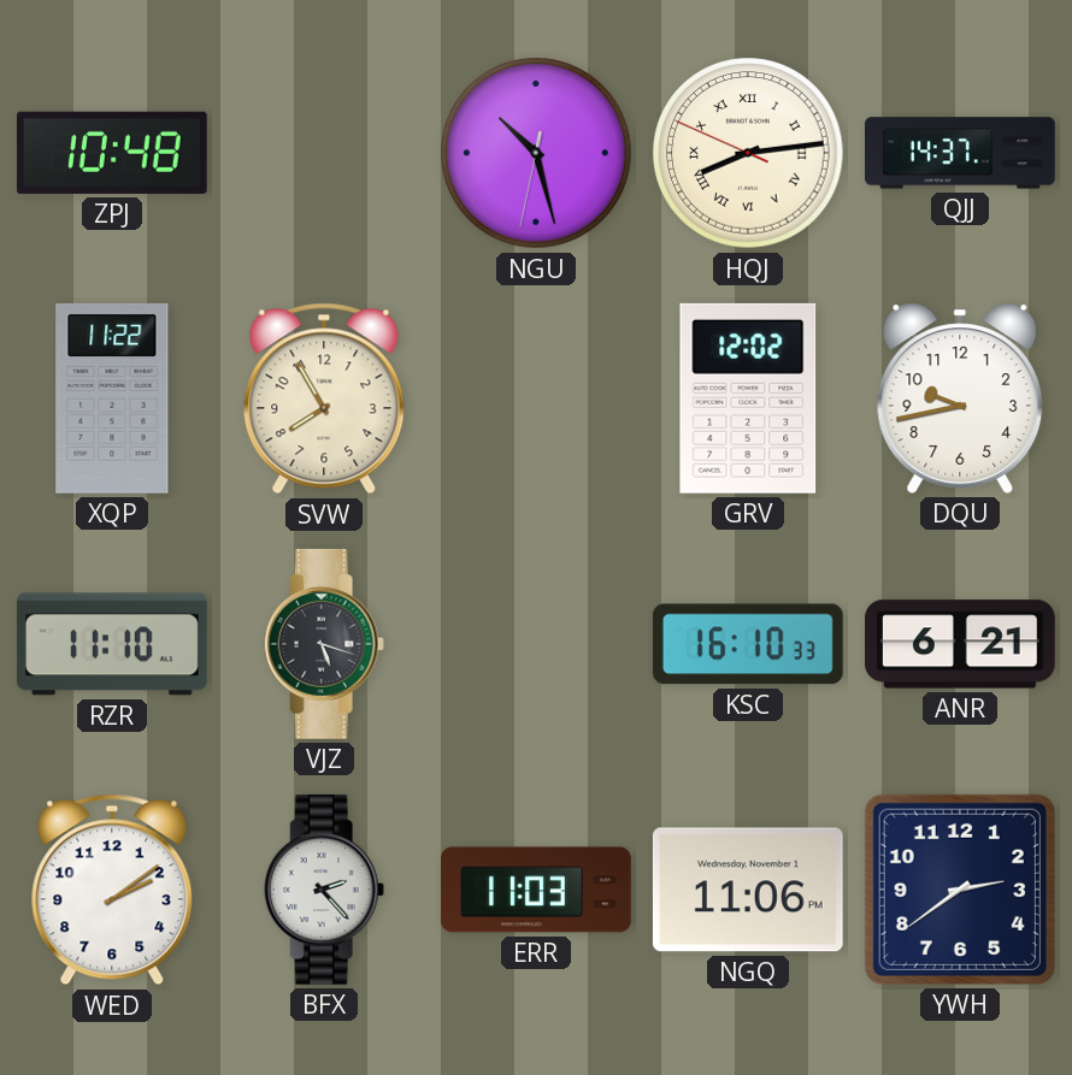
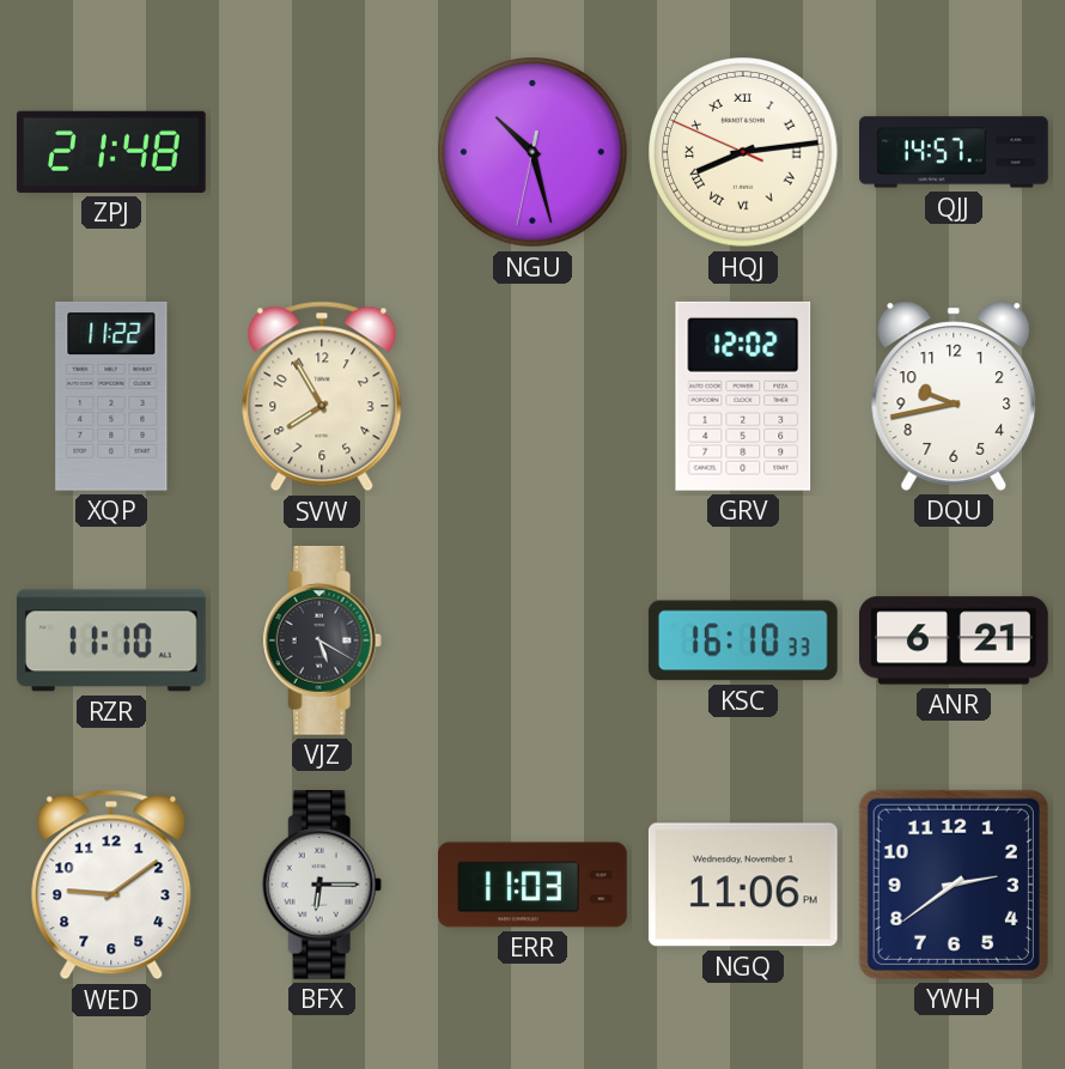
ZPJ: 10:48 -> 21:48 (111, 152)
QJJ: 14:37 -> 14:57 (954, 152)
VJZ: 5:18 -> 5:20 (322, 640)
WED: 2:09 -> 9:09 (111, 885)
BFX: 2:23 -> 6:15 (322, 885)
